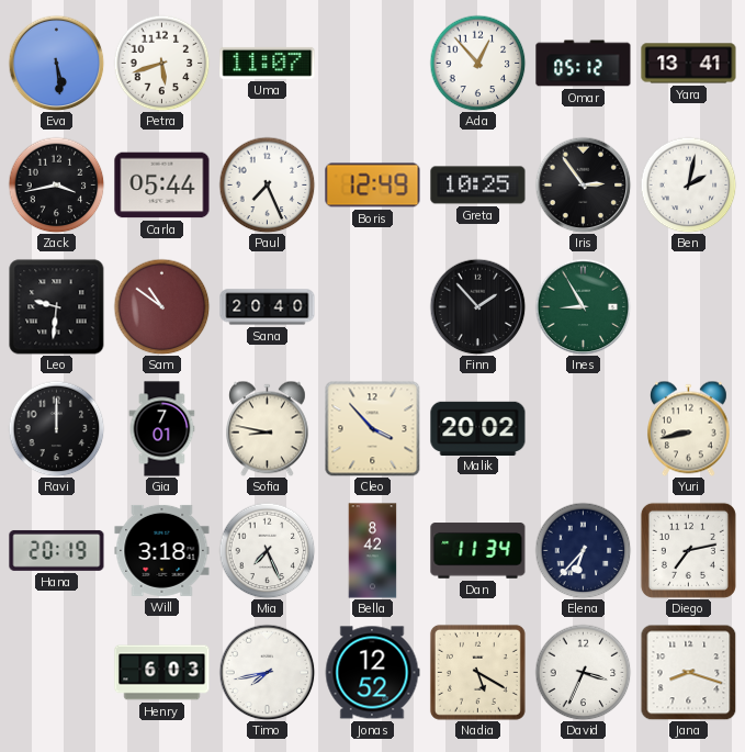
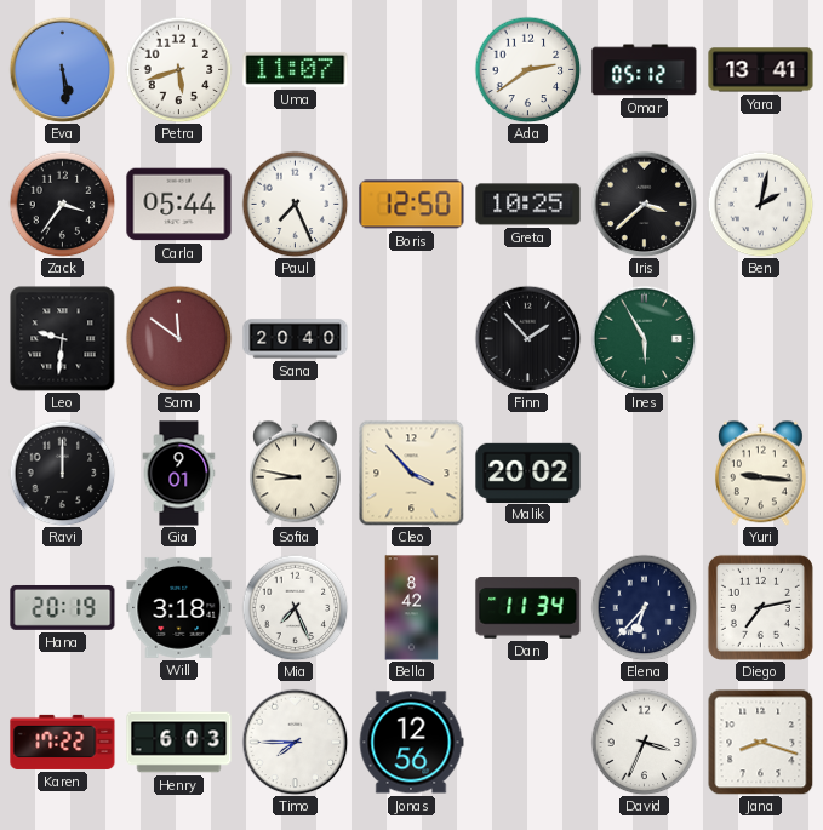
Ada: 12:53 -> 2:39 (527, 69)
Zack: 3:43 -> 3:36 (62, 204)
Boris: 12:49 -> 12:50 (412, 205)
Iris: 2:54 -> 3:38 (644, 204)
Sam: 10:51 -> 11:51 (178, 338)
Ines: 8:55 -> 5:55 (644, 338)
Gia: 7:01 -> 9:01 (179, 474)
Yuri: 8:43 -> 9:16 (760, 473)
Karen: none -> 17:22 (63, 742)
Timo: 7:43 -> 7:45 (295, 742)
Jonas: 12:52 -> 12:56 (411, 743)
Nadia: 5:20 -> none (477, 672)
